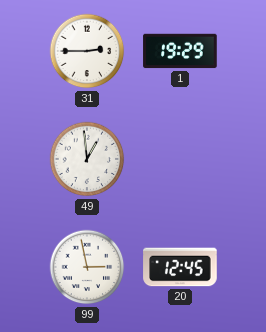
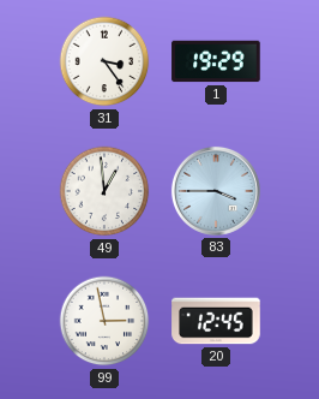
31: 2:45 -> 3:24 (104, 61)
83: none -> 3:45 (216, 191)
